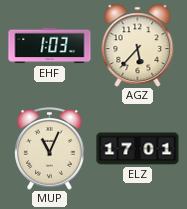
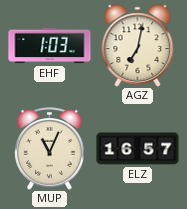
AGZ: 5:37 -> 7:02 (138, 46)
ELZ: 17:01 -> 16:57 (138, 149)
